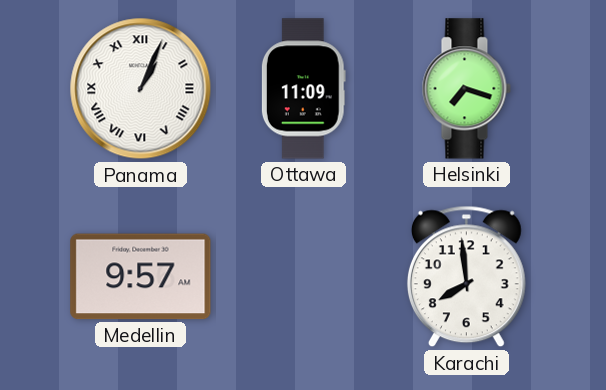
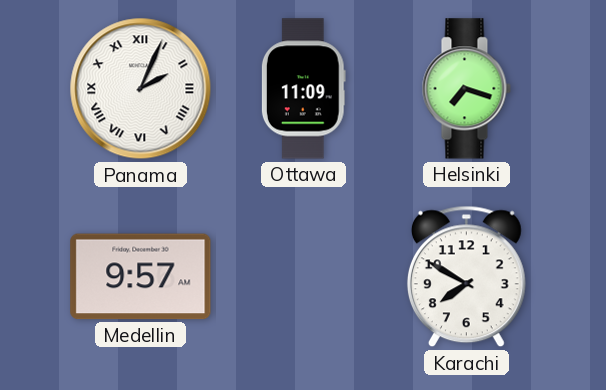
Panama: 1:04 -> 2:04 (141, 89)
Karachi: 7:59 -> 7:50 (466, 277)
